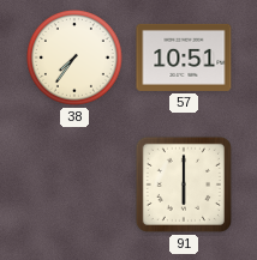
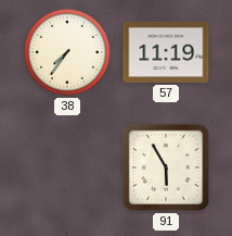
57: 10:51 -> 11:19 (166, 52)
91: 6:00 -> 5:55 (166, 167)
